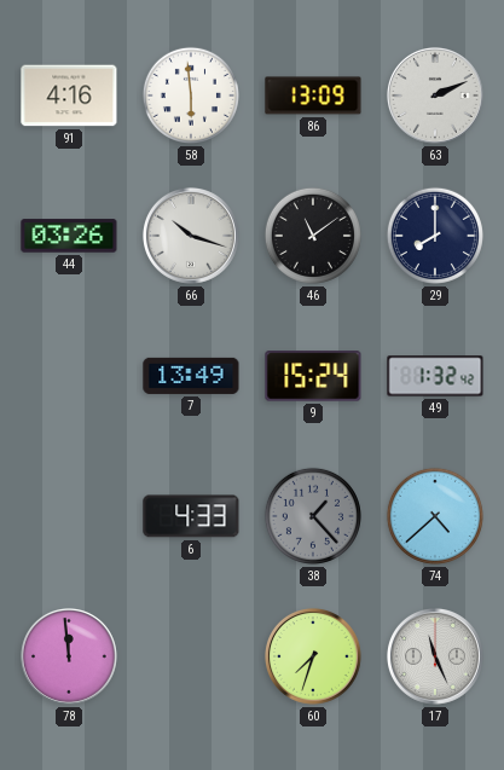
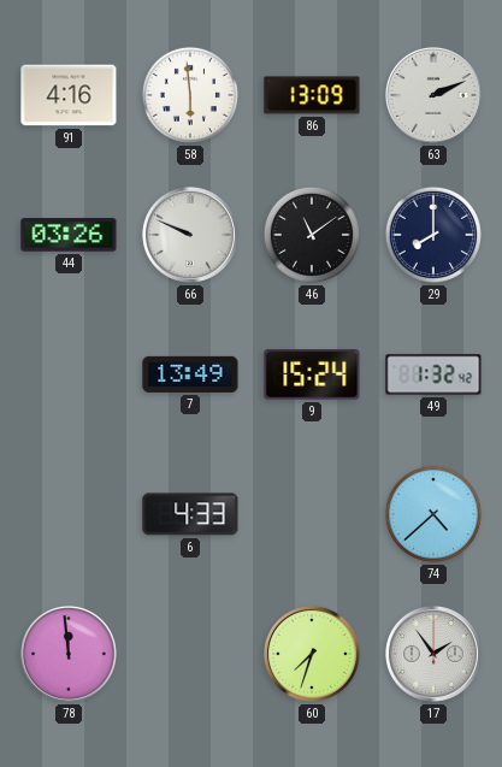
66: 10:18 -> 9:49 (190, 235)
38: 1:23 -> none (313, 516)
17: 11:26 -> 1:54 (433, 654)
